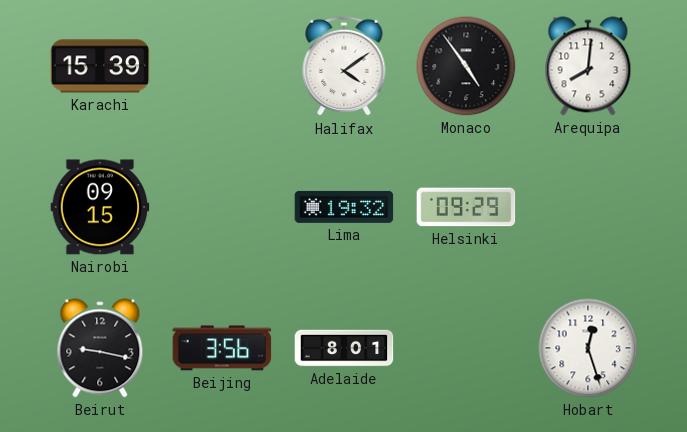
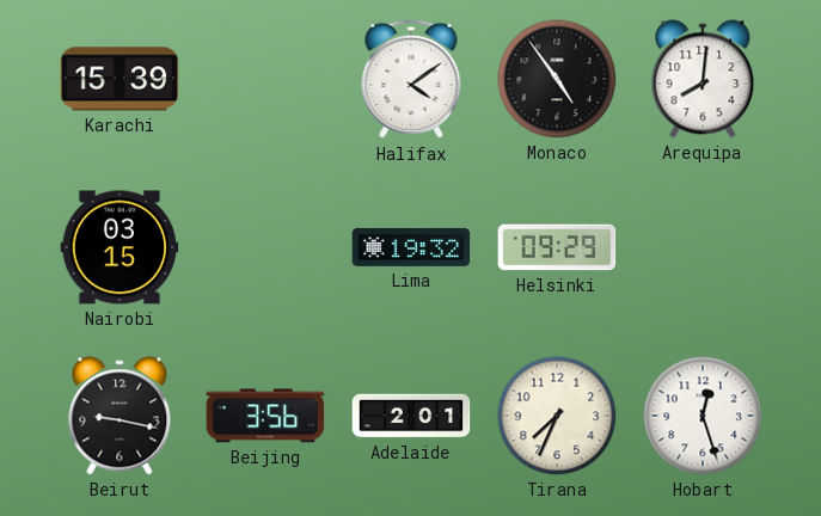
Nairobi: 09:15 -> 03:15 (120, 247)
Adelaide: 8:01 -> 2:01 (411, 416)
Tirana: none -> 7:34 (557, 416)
